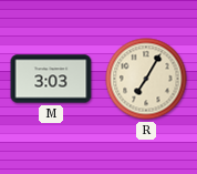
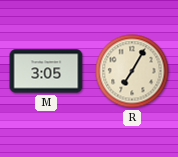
M: 3:03 -> 3:05 (46, 71)
